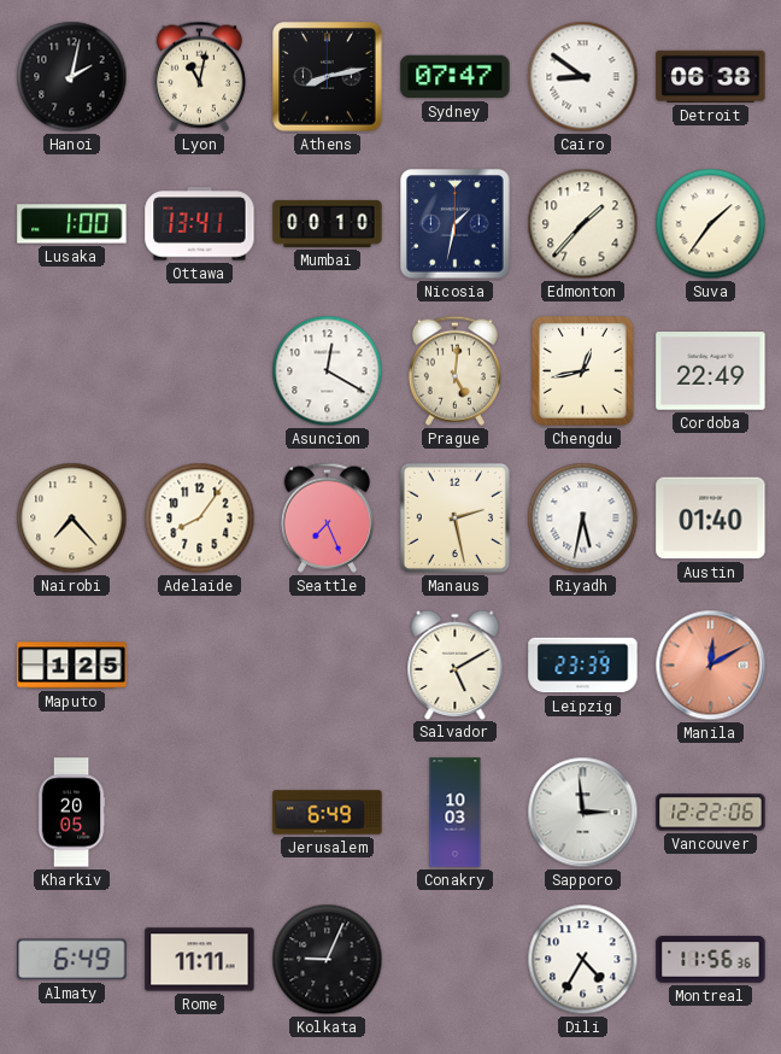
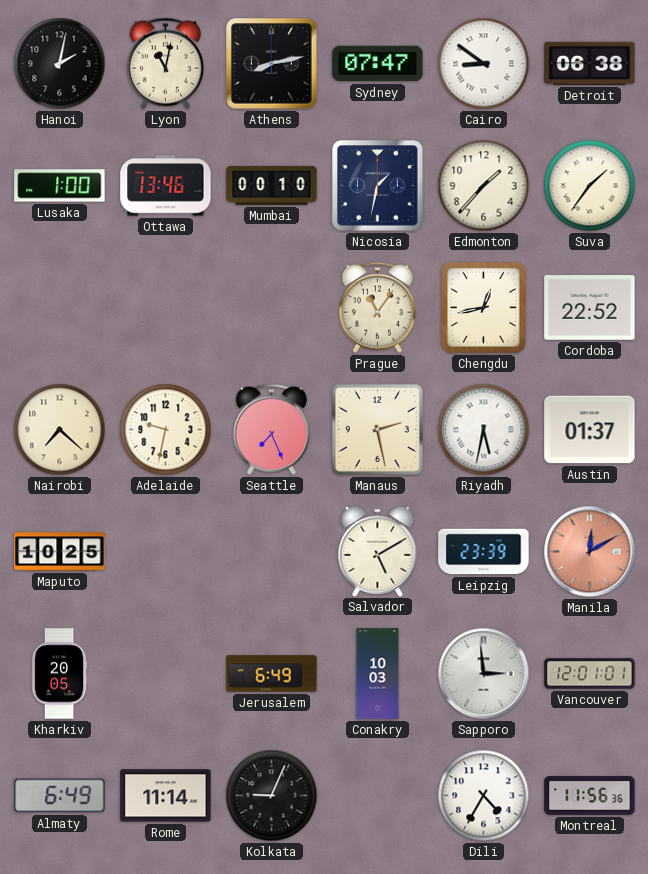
Ottawa: 13:41 -> 13:46 (166, 186)
Asuncion: 12:20 -> none (328, 371)
Prague: 5:01 -> 11:06 (377, 307)
Cordoba: 22:49 -> 22:52 (590, 308)
Nairobi: 7:23 -> 7:22 (60, 430)
Adelaide: 8:06 -> 9:32 (166, 430)
Austin: 01:40 -> 01:37 (590, 430)
Maputo: 1:25 -> 10:25 (60, 552)
Vancouver: 12:22 -> 12:01 (590, 674)
Rome: 11:11 -> 11:14 (166, 796)
